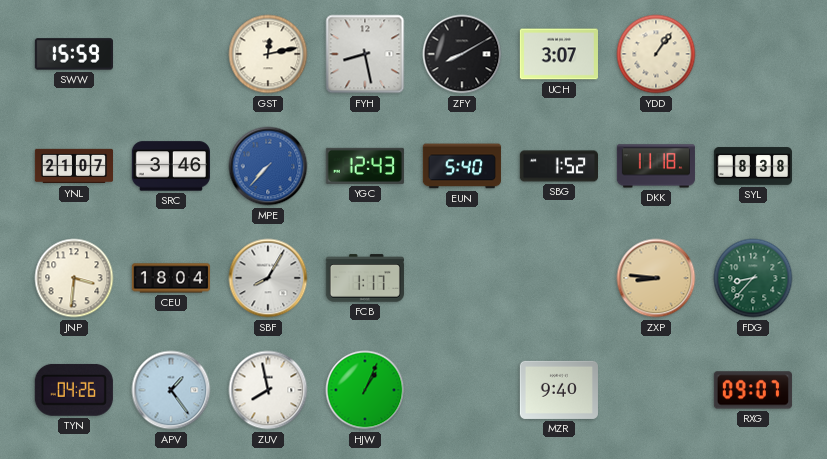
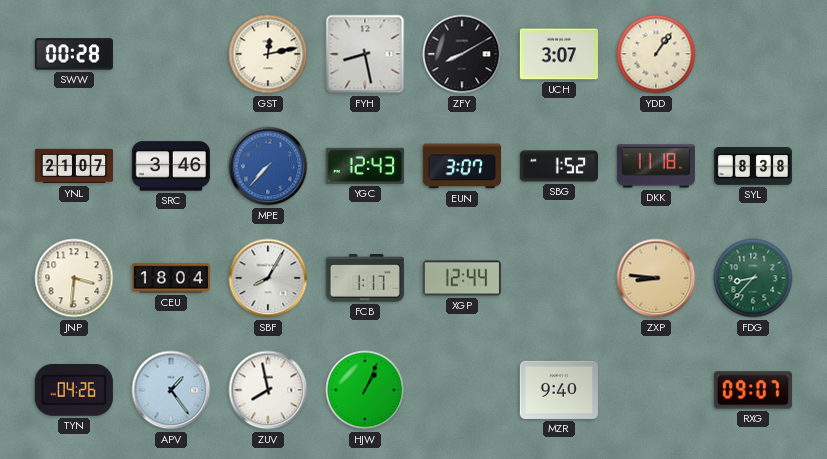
SWW: 15:59 -> 00:28 (74, 54)
EUN: 5:40 -> 3:07 (462, 166)
XGP: none -> 12:44 (462, 278)
